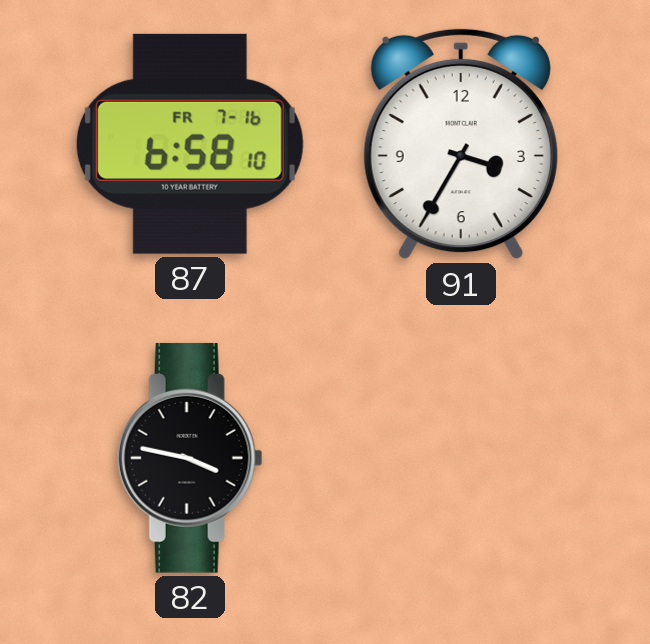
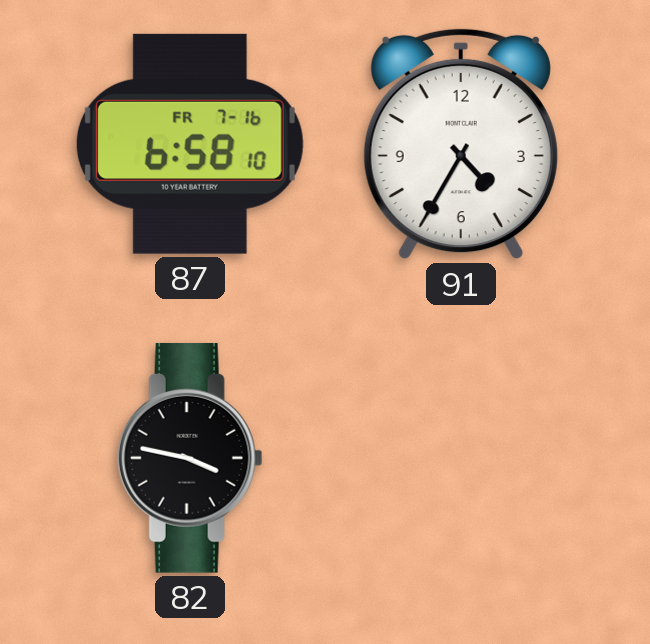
91: 3:35 -> 4:35 (461, 144)
